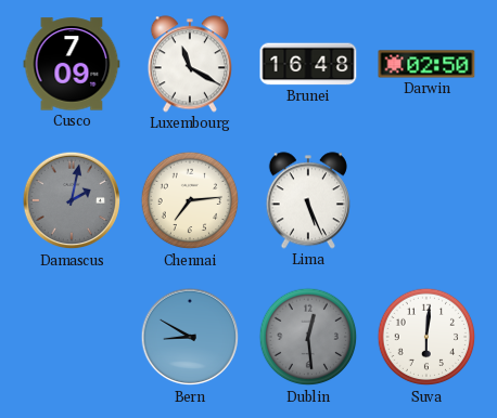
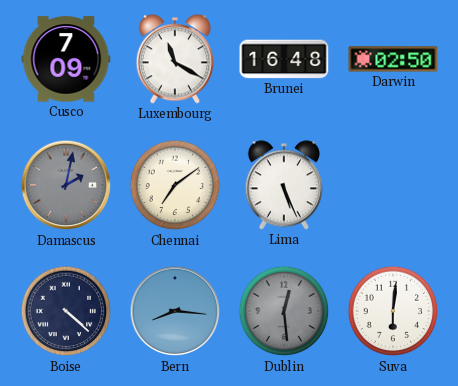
Chennai: 7:14 -> 7:09 (175, 185)
Boise: none -> 4:22 (66, 311)
Bern: 8:50 -> 8:16 (175, 311)
